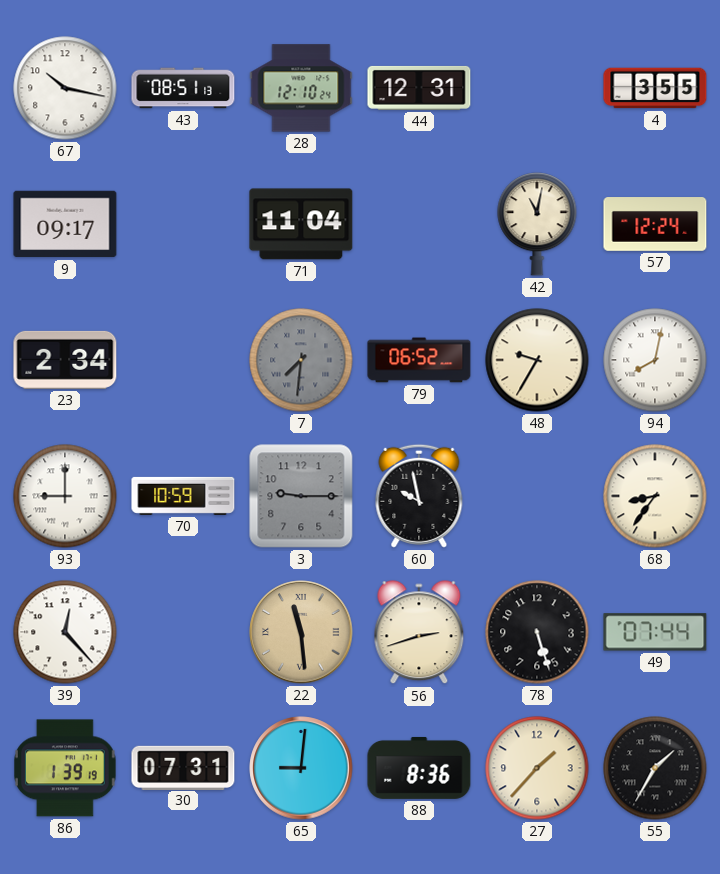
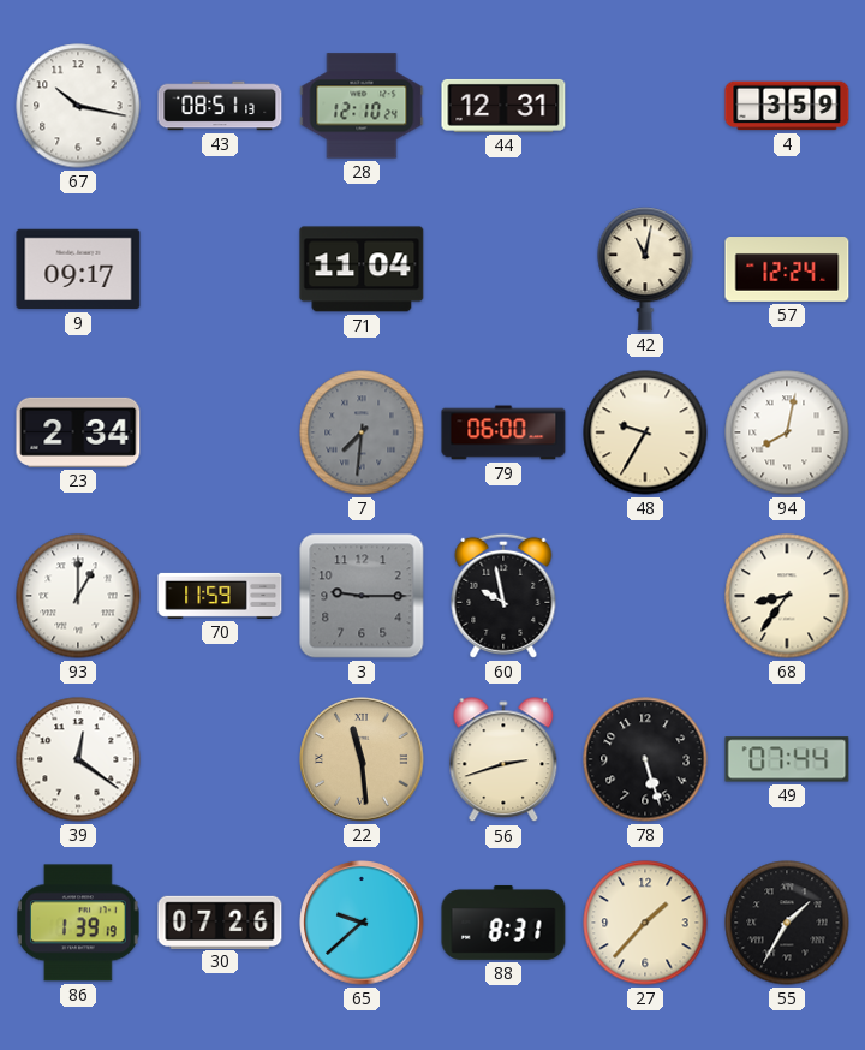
4: 3:55 -> 3:59 (787, 106)
79: 06:52 -> 06:00 (503, 432)
93: 9:00 -> 1:00 (78, 596)
70: 10:59 -> 11:59 (220, 596)
39: 12:23 -> 12:21 (78, 759)
30: 07:31 -> 07:26 (220, 921)
65: 9:01 -> 9:38 (362, 923)
88: 8:36 -> 8:31 (503, 923)
